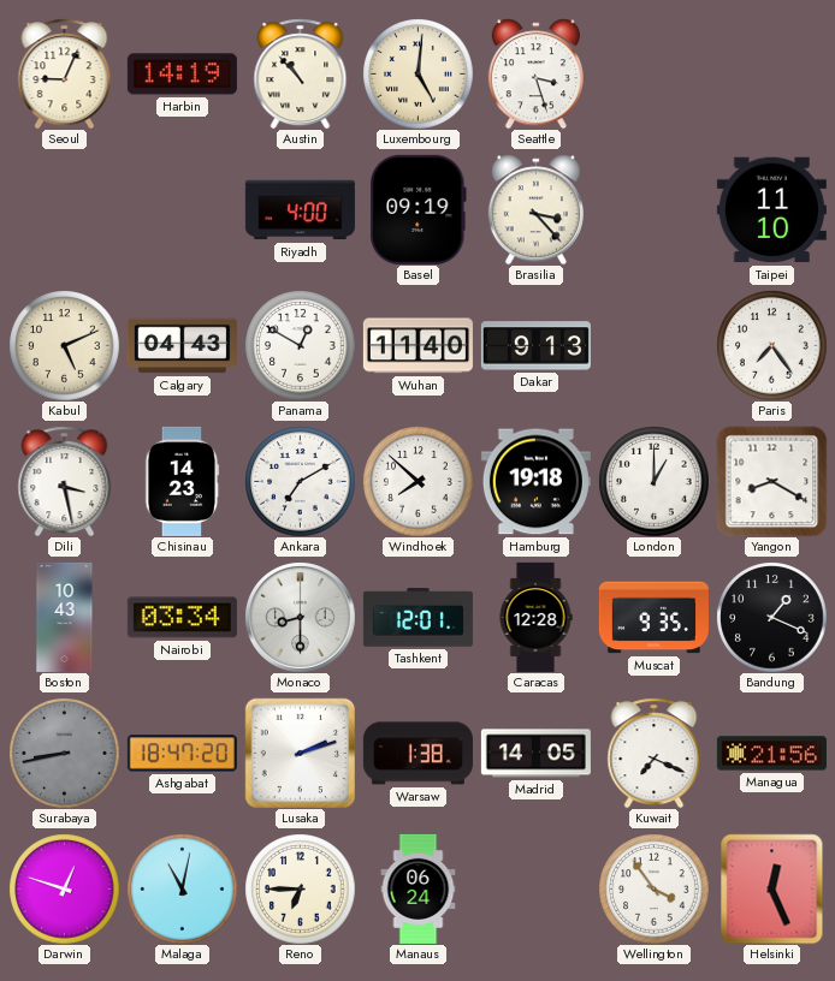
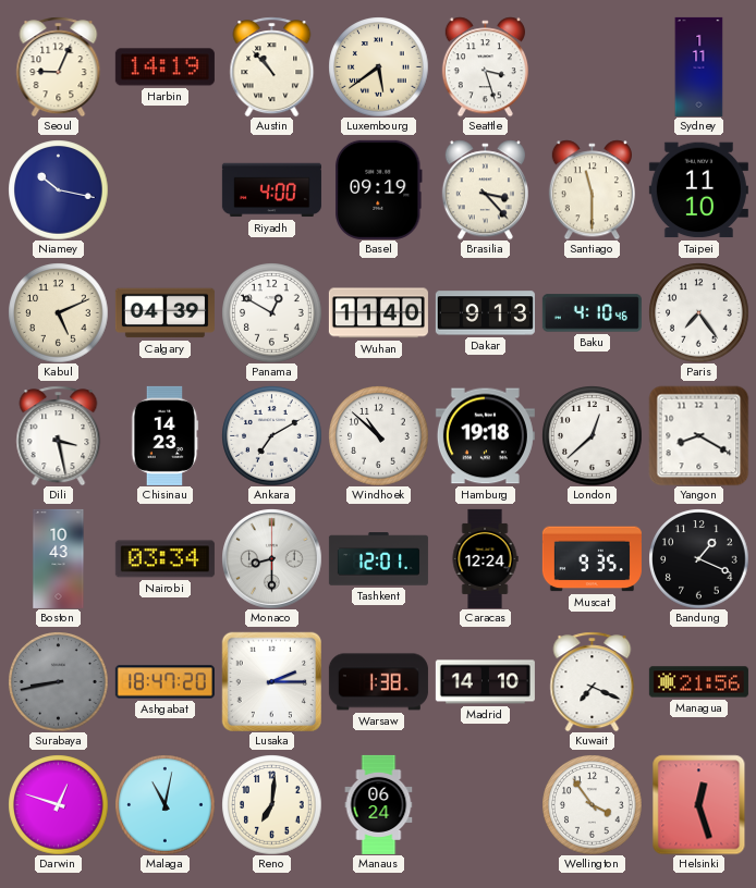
Luxembourg: 5:01 -> 5:39 (378, 66)
Sydney: none -> 1:11 (699, 66)
Niamey: none -> 10:17 (58, 189)
Santiago: none -> 11:30 (592, 189)
Calgary: 04:43 -> 04:39 (164, 313)
Baku: none -> 4:10 (592, 313)
Windhoek: 7:52 -> 10:52 (378, 435)
London: 1:00 -> 12:38 (592, 435)
Caracas: 12:28 -> 12:24 (485, 558)
Lusaka: 2:12 -> 2:15 (271, 681)
Madrid: 14:05 -> 14:10 (485, 682)
Reno: 6:45 -> 7:01 (271, 804)
Helsinki: 12:26 -> 12:27 (699, 804)
